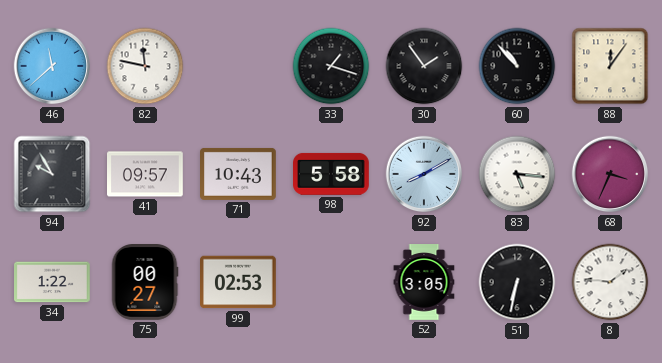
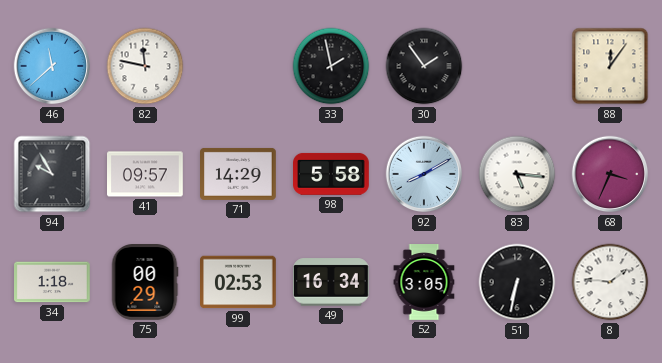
33: 1:18 -> 1:58 (331, 66)
60: 10:53 -> none (517, 66)
71: 10:43 -> 14:29 (239, 174)
34: 1:22 -> 1:18 (53, 282)
75: 00:27 -> 00:29 (145, 283)
49: none -> 16:34 (332, 282)
